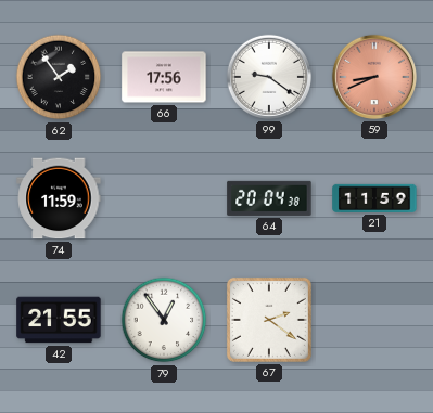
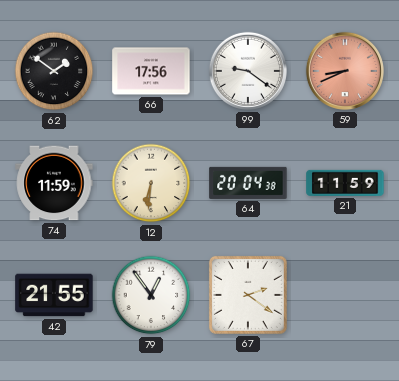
62: 1:54 -> 1:51 (54, 71)
12: none -> 6:31 (151, 183)
